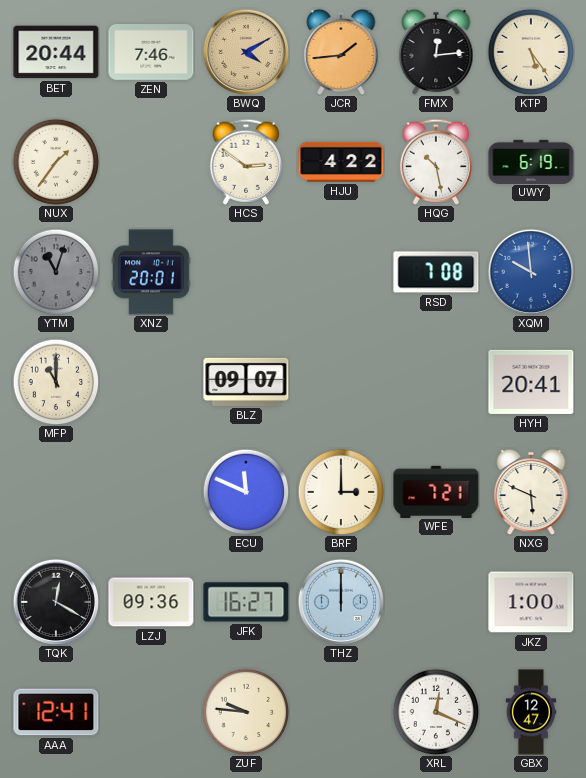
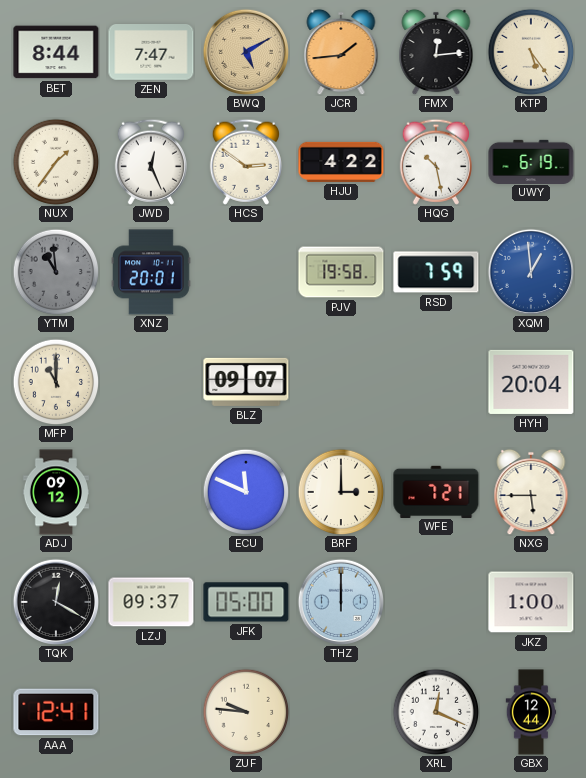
BET: 20:44 -> 8:44 (56, 52)
ZEN: 7:46 -> 7:47 (151, 53)
BWQ: 4:10 -> 5:10 (245, 51)
JWD: none -> 12:26 (151, 162)
YTM: 11:03 -> 10:59 (56, 272)
PJV: none -> 19:58 (341, 272)
RSD: 7:08 -> 7:59 (436, 272)
XQM: 9:59 -> 12:59 (530, 271)
HYH: 20:41 -> 20:04 (531, 382)
ADJ: none -> 09:12 (55, 492)
NXG: 5:49 -> 5:45 (531, 492)
LZJ: 09:36 -> 09:37 (151, 602)
JFK: 16:27 -> 05:00 (246, 602)
GBX: 12:47 -> 12:44 (531, 712)
